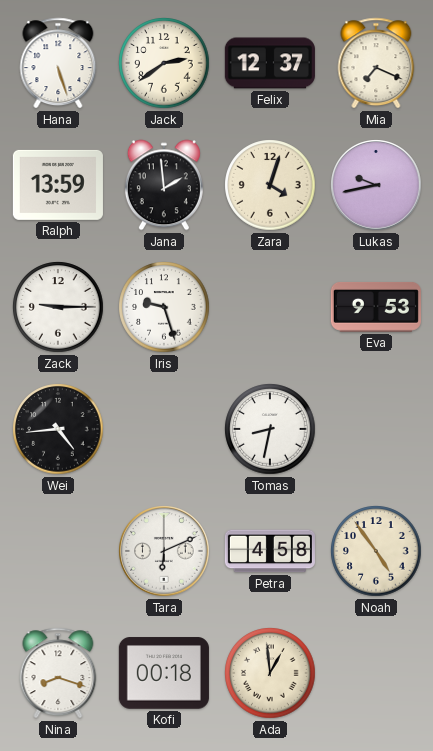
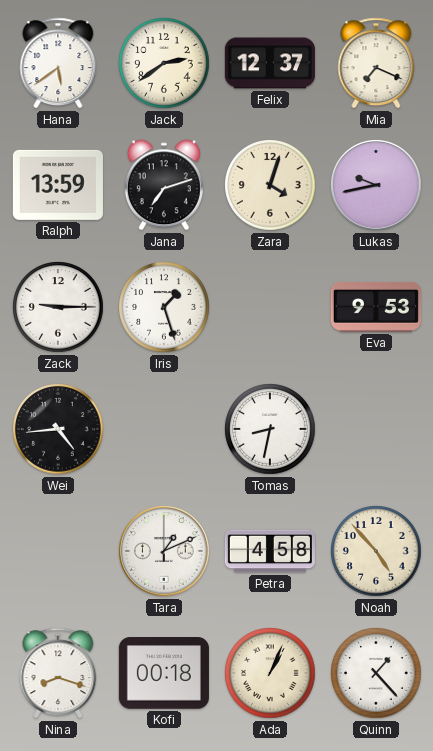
Hana: 5:27 -> 5:39 (58, 63)
Jana: 1:59 -> 7:12 (164, 185)
Iris: 9:27 -> 1:27 (164, 307)
Tara: 6:11 -> 1:11 (164, 551)
Noah: 4:54 -> 4:53 (376, 551)
Ada: 12:59 -> 1:04 (270, 673)
Quinn: none -> 1:23 (376, 673)
